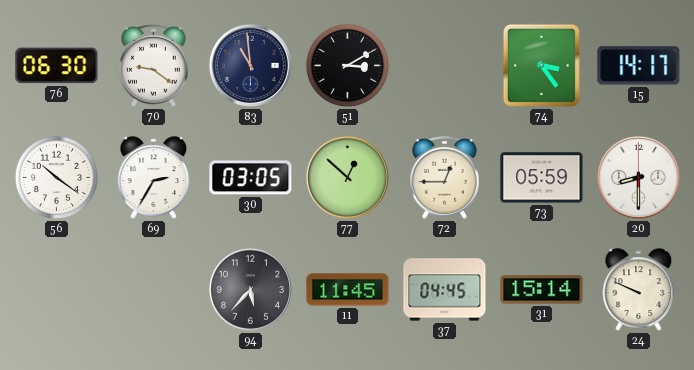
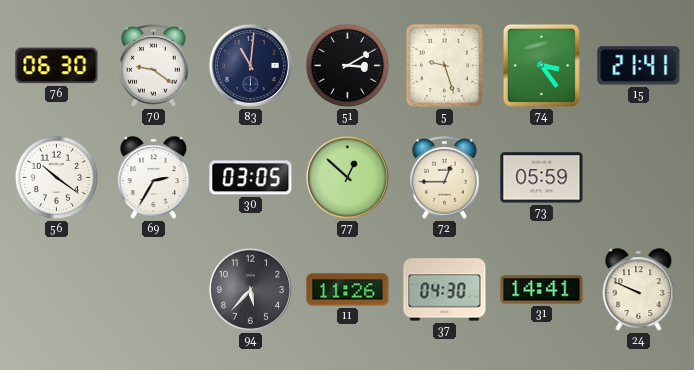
83: 10:59 -> 11:01 (250, 65)
5: none -> 9:27 (444, 65)
15: 14:17 -> 21:41 (639, 66)
20: 8:30 -> none (638, 177)
11: 11:45 -> 11:26 (348, 290)
37: 04:45 -> 04:30 (445, 290)
31: 15:14 -> 14:41 (542, 290)
